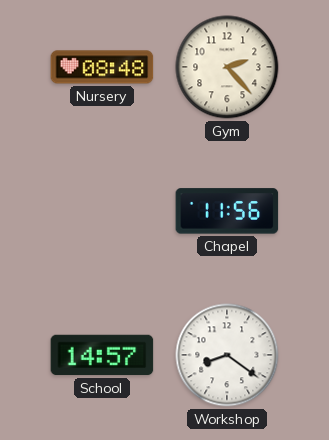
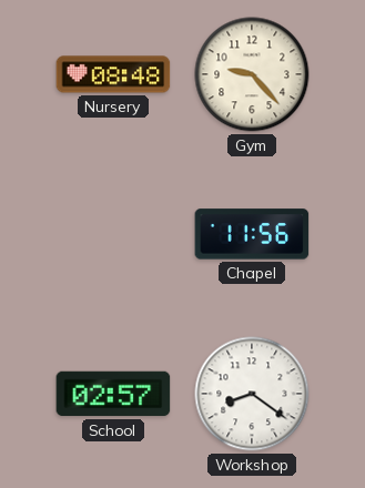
Gym: 2:23 -> 9:23 (252, 74)
School: 14:57 -> 02:57 (113, 394)
